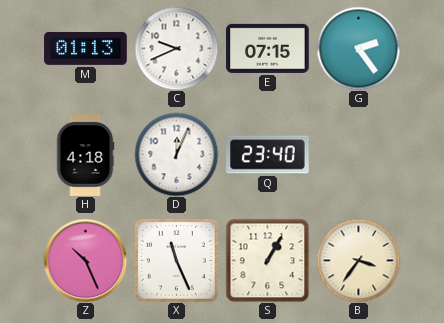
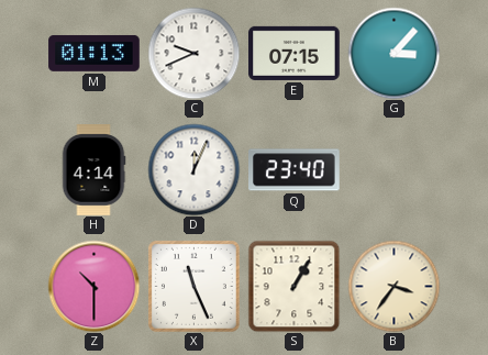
G: 2:24 -> 3:07 (393, 53)
H: 4:18 -> 4:14 (93, 170)
Z: 10:26 -> 10:30 (93, 286)
